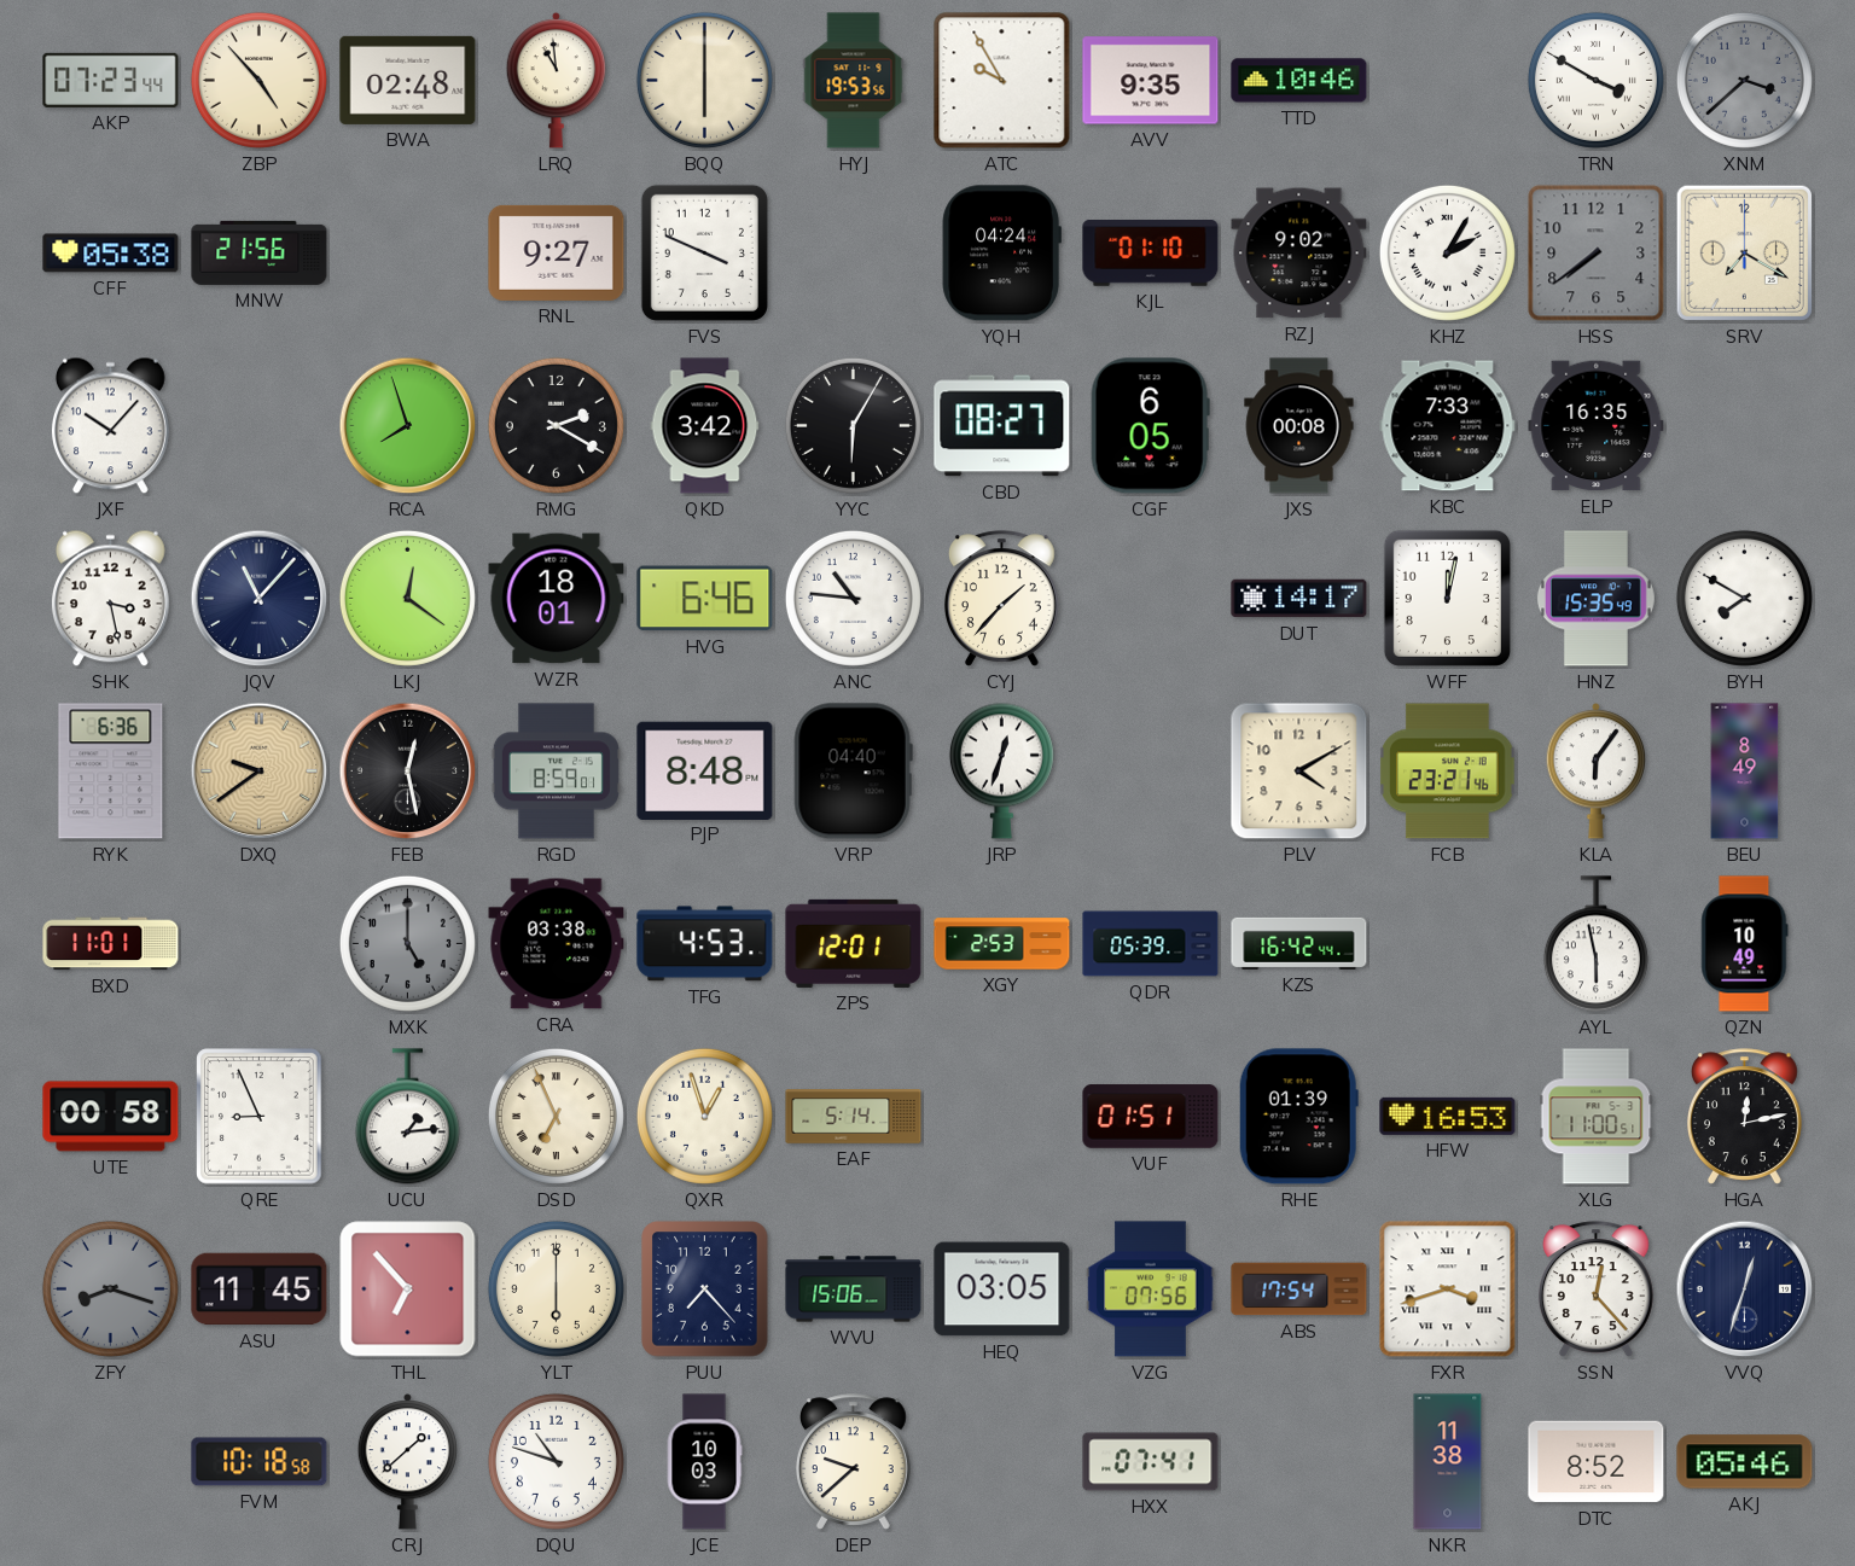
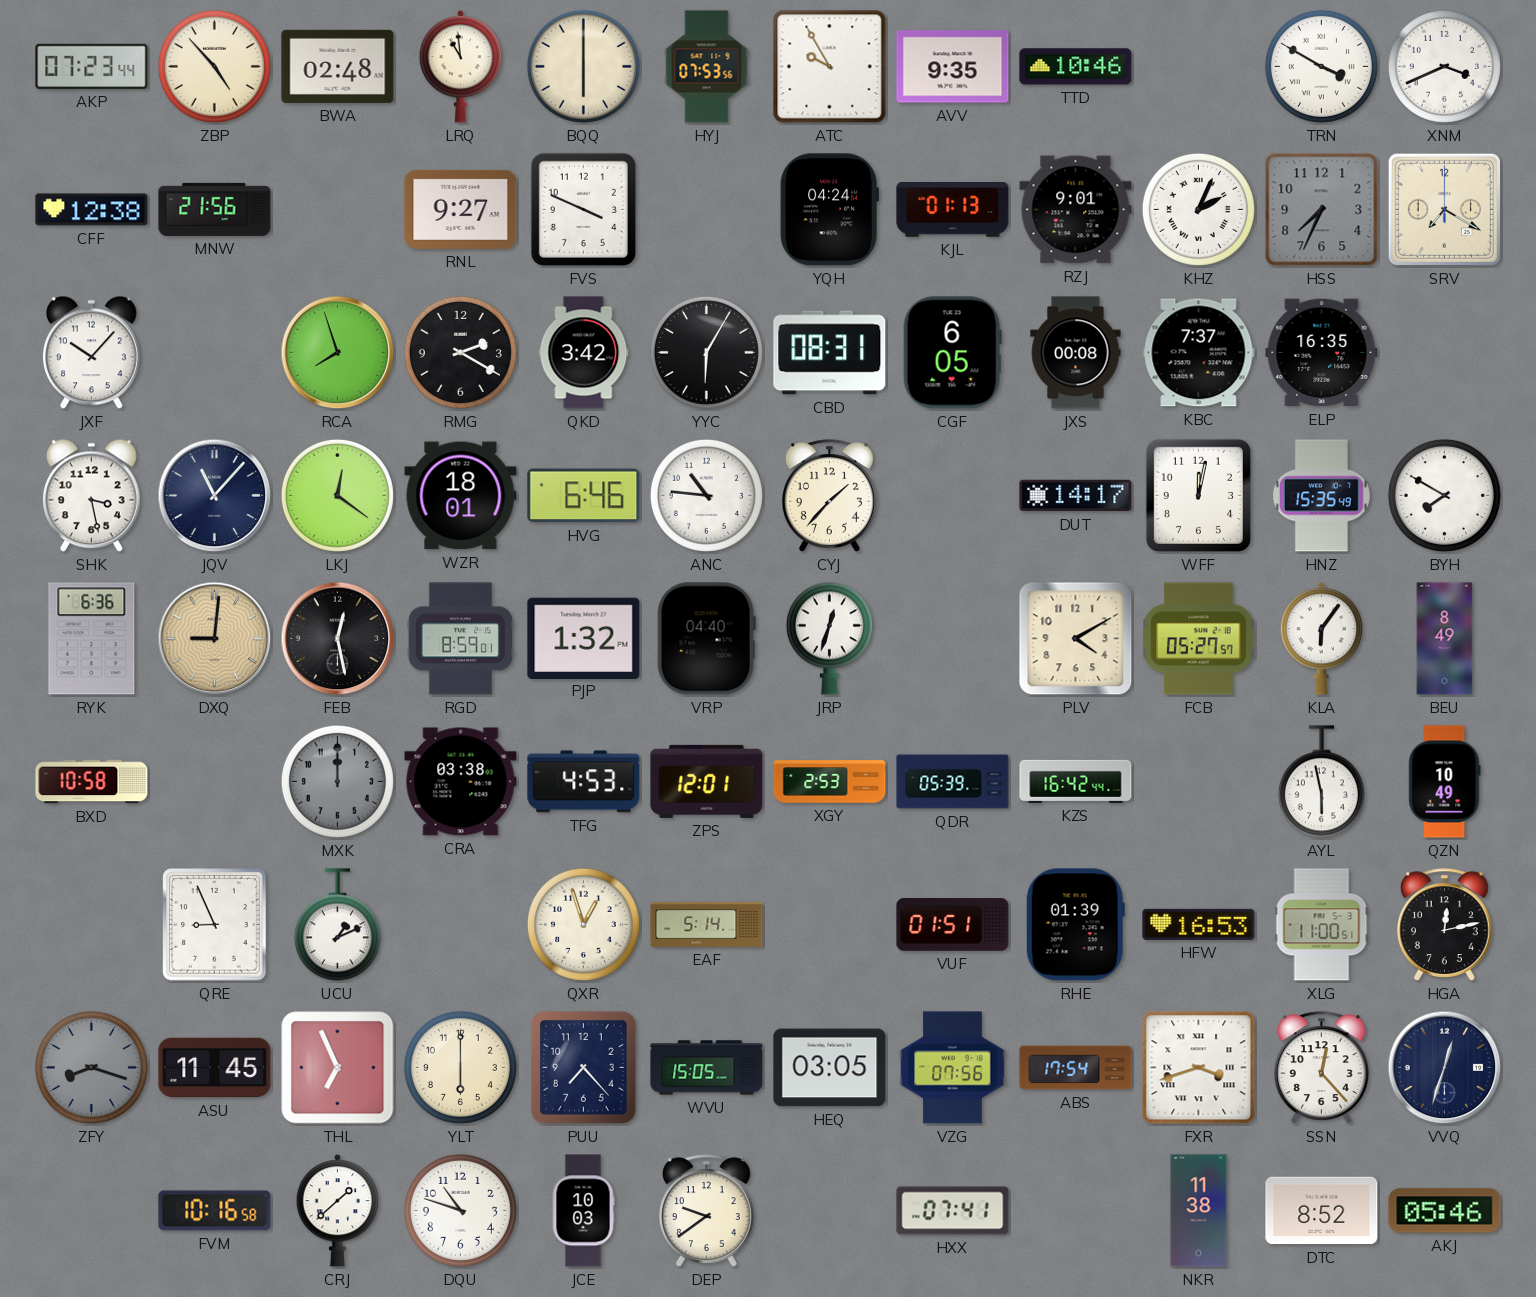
HYJ: 19:53 -> 07:53 (707, 67)
XNM: 3:38 -> 3:41 (1444, 66)
XNM dial: grey -> white (1444, 66)
CFF: 05:38 -> 12:38 (92, 210)
KJL: 01:10 -> 01:13 (953, 210)
RZJ: 9:02 -> 9:01 (1076, 210)
KHZ: 2:05 -> 2:04 (1198, 209)
HSS: 7:39 -> 7:34 (1322, 210)
CBD: 08:27 -> 08:31 (830, 353)
KBC: 7:33 -> 7:37 (1199, 353)
DXQ: 9:39 -> 9:01 (215, 639)
PJP: 8:48 -> 1:32 (584, 638)
FCB: 23:21 -> 05:27 (1199, 639)
BXD: 11:01 -> 10:58 (92, 782)
MXK: 5:00 -> 12:00 (337, 781)
UTE: 00:58 -> none (111, 1117)
UCU: 1:14 -> 1:11 (337, 925)
DSD: 6:56 -> none (556, 1116)
THL: 6:53 -> 6:56 (338, 1068)
WVU: 15:06 -> 15:05 (707, 1068)
FVM: 10:18 -> 10:16 (215, 1211)
DEP: 9:38 -> 9:39 (706, 1211)
